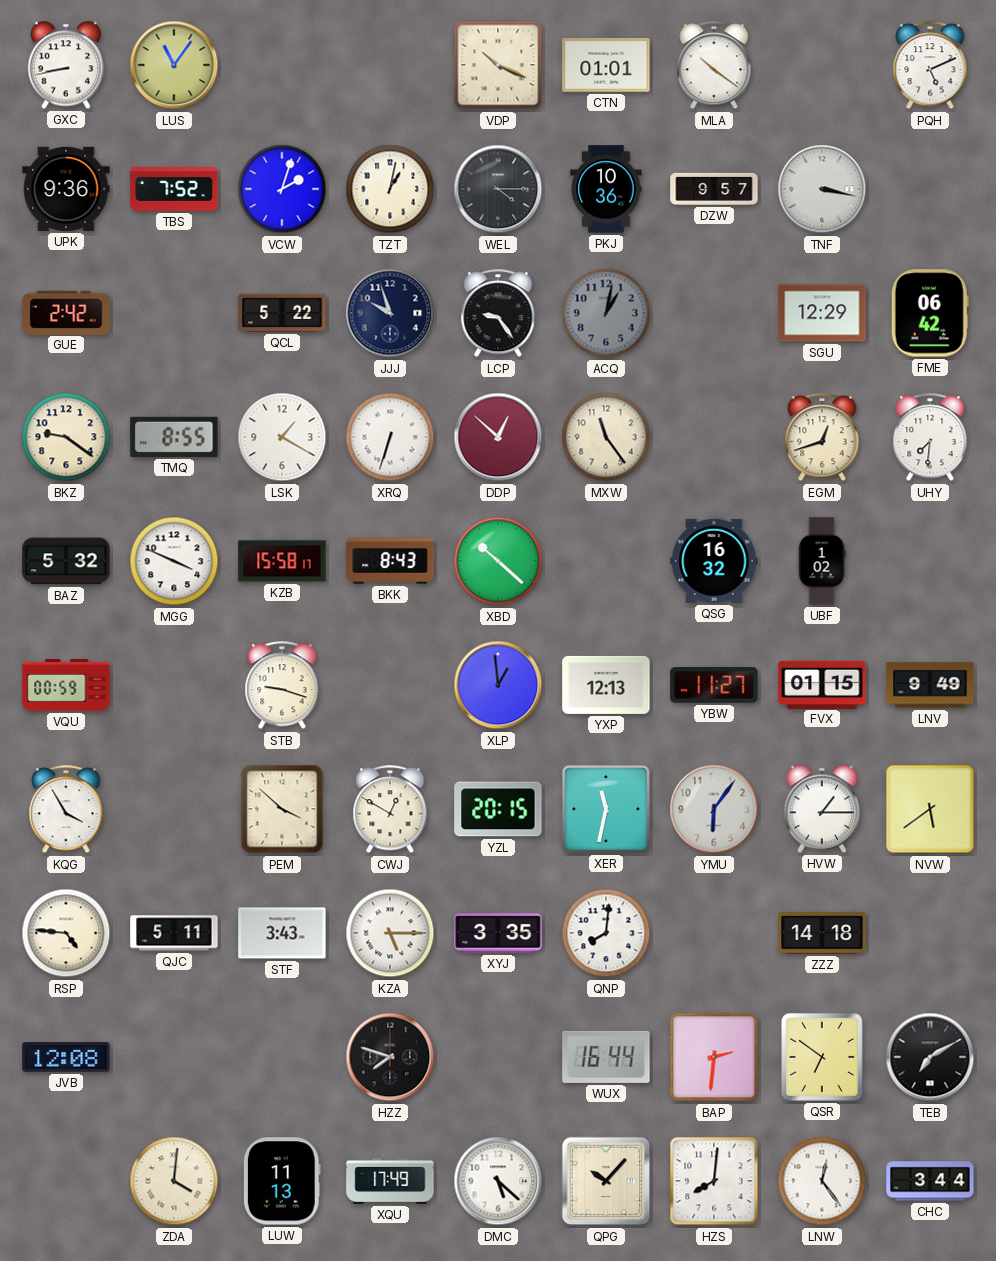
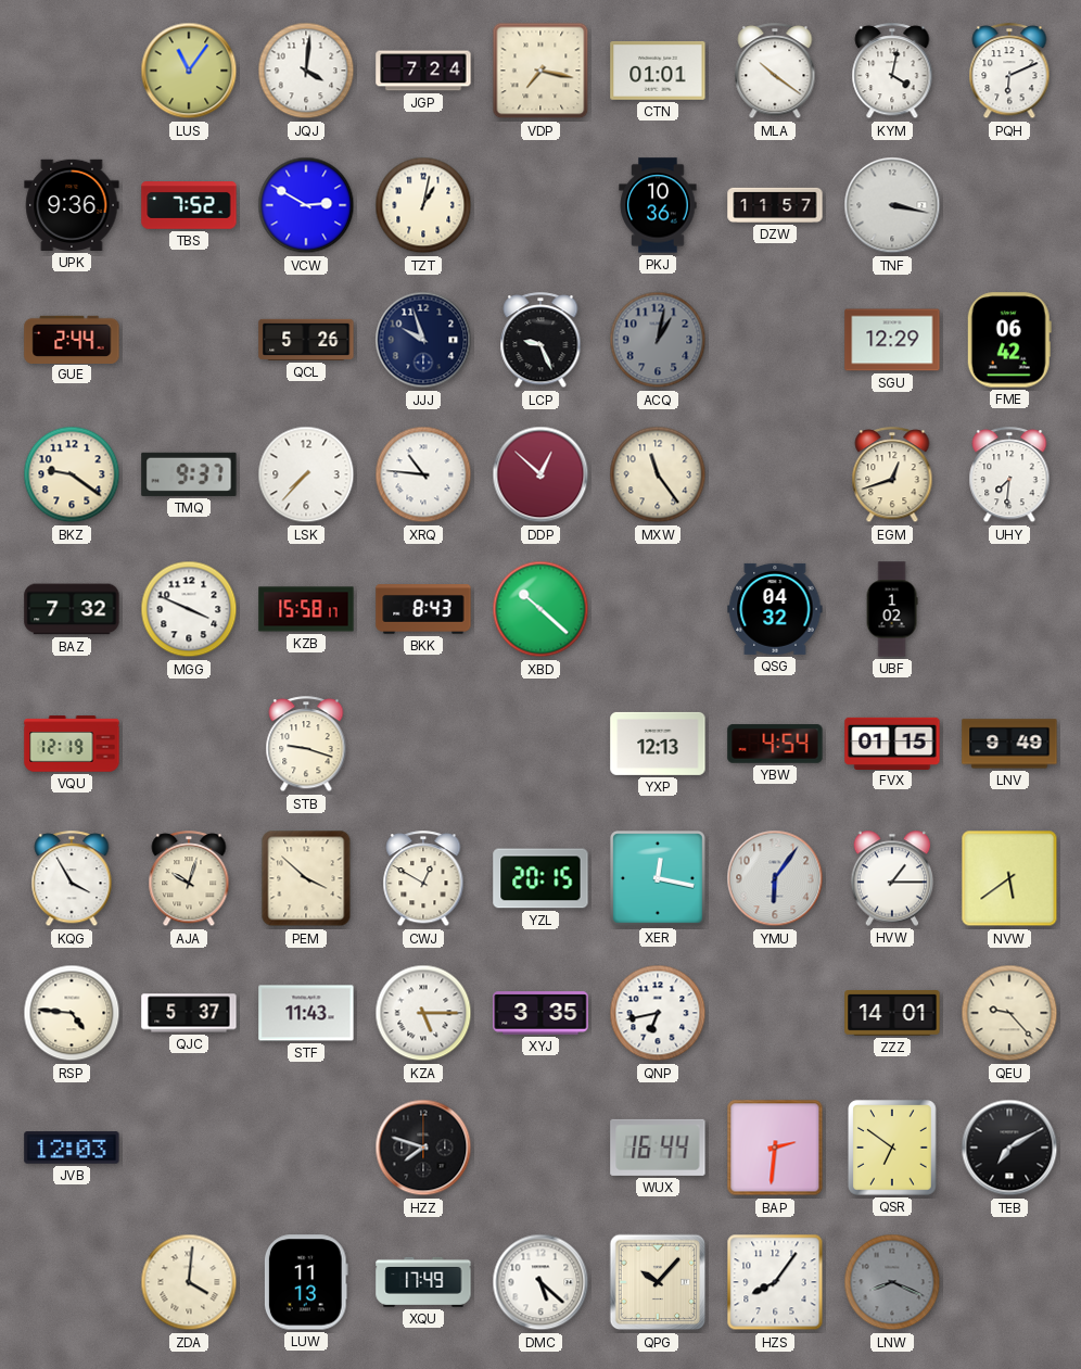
GXC: 8:43 -> none (66, 65)
JQJ: none -> 4:01 (306, 71)
JGP: none -> 7:24 (423, 71)
VDP: 10:19 -> 7:17 (540, 71)
KYM: none -> 4:02 (892, 72)
PQH: 5:11 -> 6:11 (1009, 72)
VCW: 2:03 -> 2:50 (306, 205)
WEL: 4:15 -> none (498, 189)
DZW: 9:57 -> 11:57 (775, 205)
GUE: 2:42 -> 2:44 (72, 339)
QCL: 5:22 -> 5:26 (306, 340)
LCP: 9:24 -> 9:26 (540, 341)
TMQ: 8:55 -> 9:37 (189, 474)
LSK: 1:20 -> 7:37 (306, 474)
XRQ: 6:33 -> 10:46 (423, 474)
BAZ: 5:32 -> 7:32 (72, 609)
QSG: 16:32 -> 04:32 (775, 609)
VQU: 00:59 -> 12:19 (72, 744)
XLP: 12:59 -> none (498, 685)
YBW: 11:27 -> 4:54 (775, 744)
AJA: none -> 10:03 (189, 879)
XER: 11:32 -> 12:17 (659, 879)
QJC: 5:11 -> 5:37 (189, 1013)
STF: 3:43 -> 11:43 (306, 1013)
QNP: 8:01 -> 6:43 (658, 1013)
ZZZ: 14:18 -> 14:01 (892, 1014)
QEU: none -> 9:23 (1009, 1013)
JVB: 12:08 -> 12:03 (72, 1148)
HZS: 8:01 -> 8:06 (775, 1282)
LNW: 12:24 -> 8:19 (892, 1282)
LNW dial: white -> grey (892, 1282)
CHC: 3:44 -> none (930, 1181)
